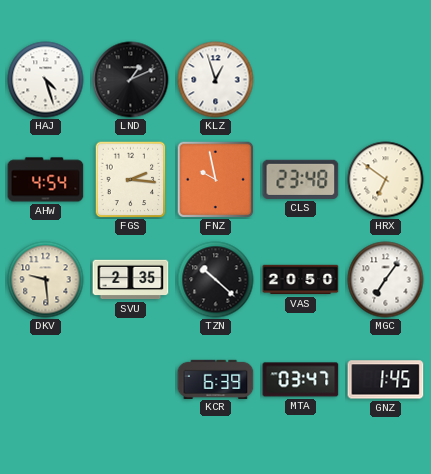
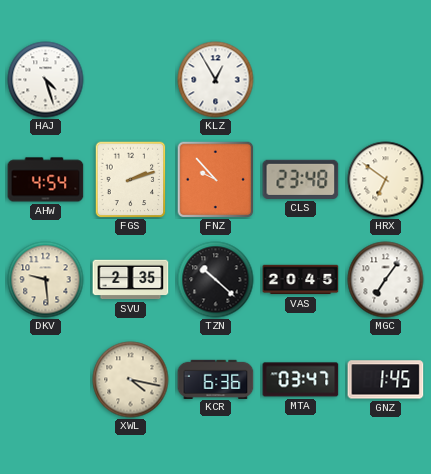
LND: 1:11 -> none (131, 80)
KLZ: 12:57 -> 12:55 (216, 80)
FGS: 2:16 -> 2:12 (131, 179)
FNZ: 9:58 -> 9:53 (215, 179)
VAS: 20:50 -> 20:45 (301, 280)
XWL: none -> 4:17 (131, 380)
KCR: 6:39 -> 6:36 (216, 379)
